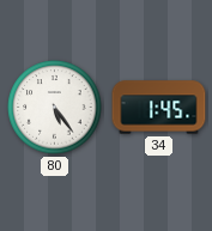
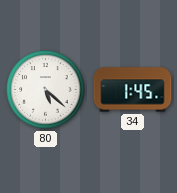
80: 5:24 -> 5:22 (46, 90)
